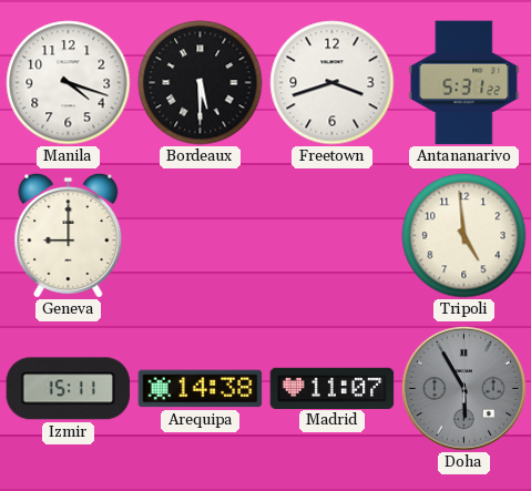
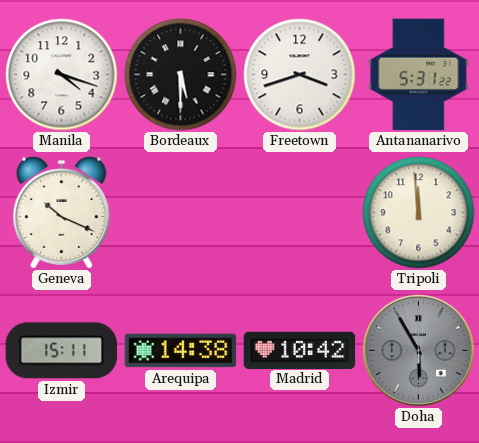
Geneva: 9:00 -> 10:19 (62, 212)
Tripoli: 4:59 -> 11:59 (419, 213)
Madrid: 11:07 -> 10:42 (300, 350)
